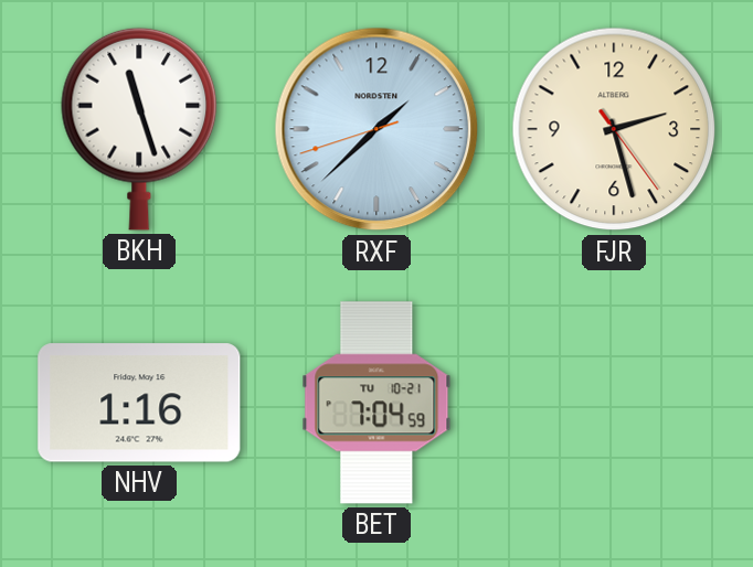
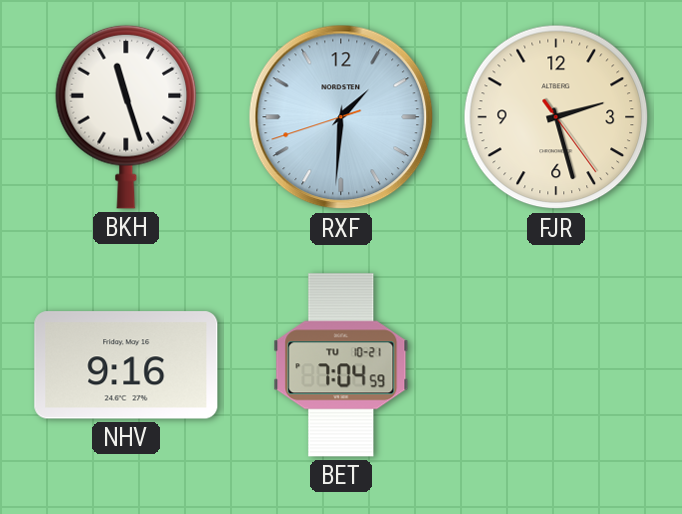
RXF: 1:37 -> 1:30 (341, 117)
NHV: 1:16 -> 9:16 (126, 365)
